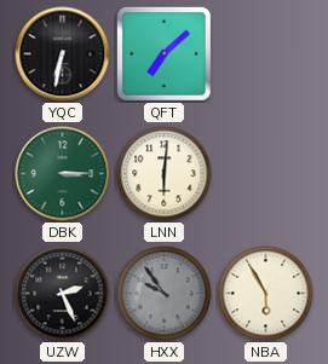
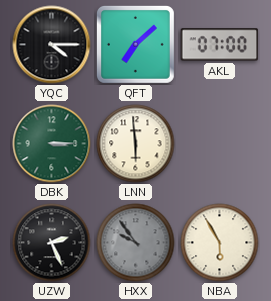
YQC: 6:32 -> 4:15 (52, 45)
AKL: none -> 07:00 (220, 45)
LNN: 6:01 -> 5:59 (136, 144)
